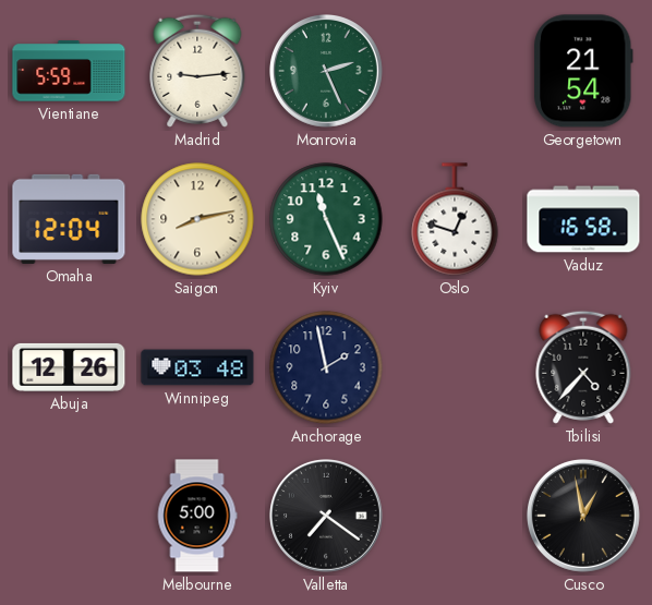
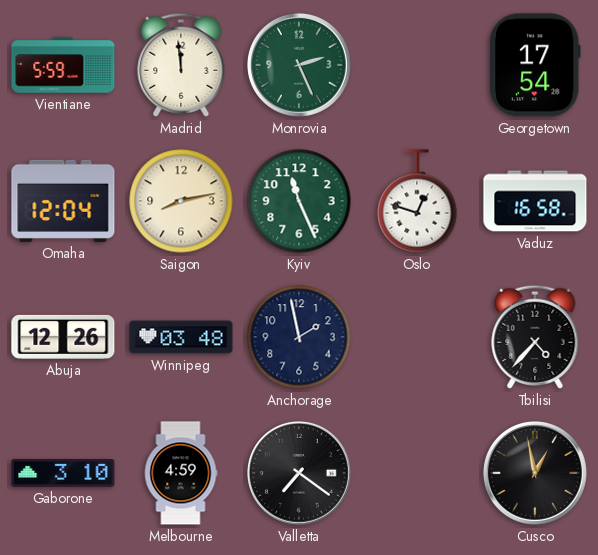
Madrid: 9:14 -> 11:59 (181, 65)
Georgetown: 21:54 -> 17:54 (536, 65)
Gaborone: none -> 3:10 (63, 473)
Melbourne: 5:00 -> 4:59 (181, 473)
